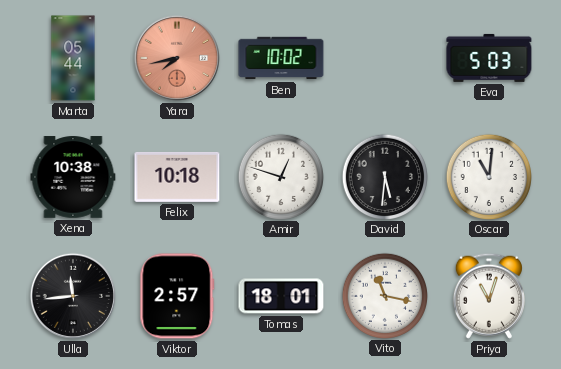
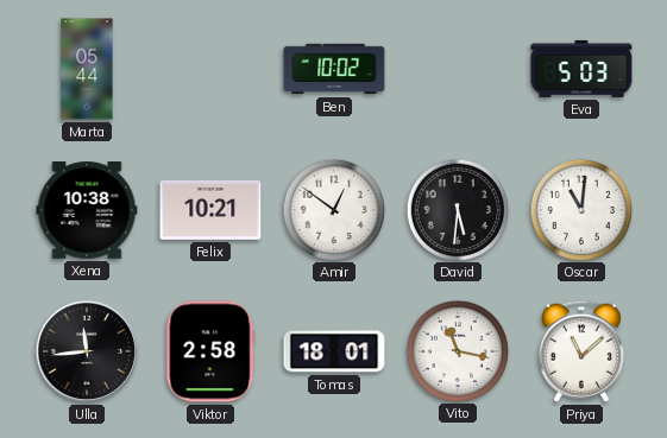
Yara: 7:43 -> none (177, 58)
Felix: 10:18 -> 10:21 (210, 210)
Amir: 12:48 -> 12:51 (333, 209)
Viktor: 2:57 -> 2:58 (210, 351)
Priya: 11:03 -> 11:08 (581, 351)
